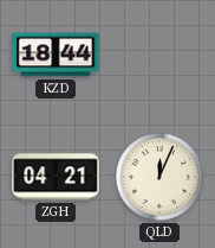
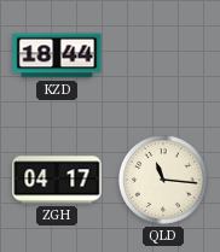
ZGH: 04:21 -> 04:17 (57, 180)
QLD: 12:04 -> 11:16 (163, 180)
